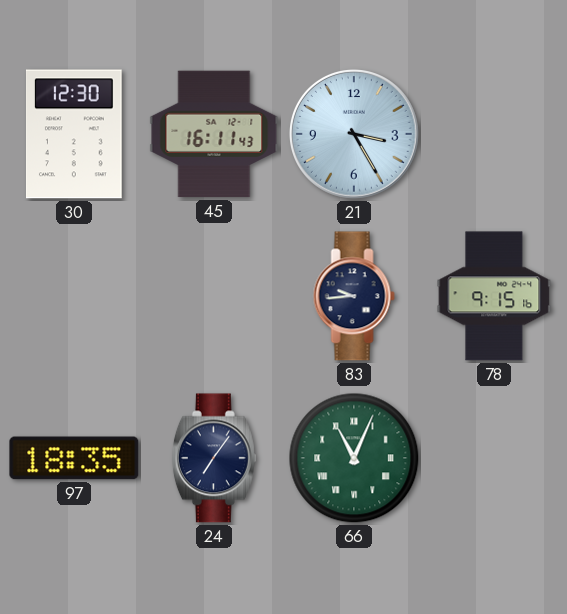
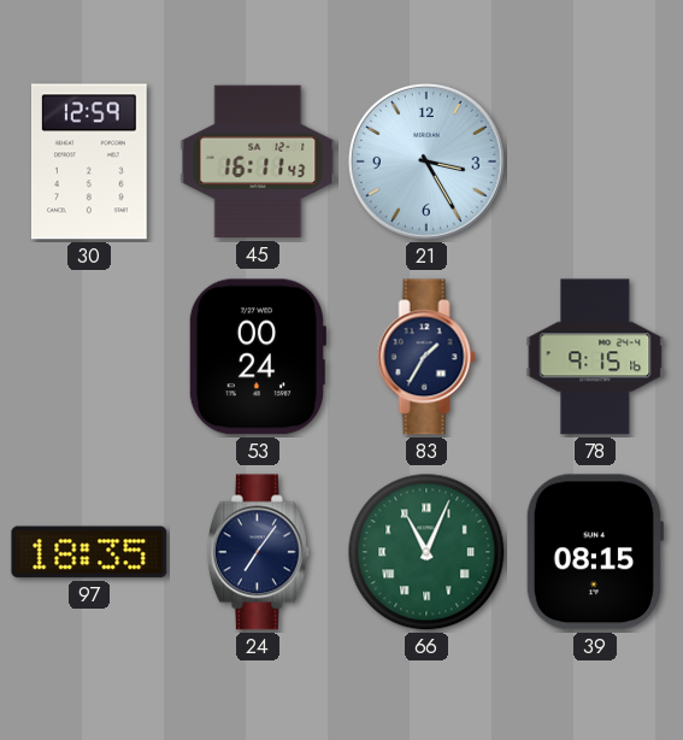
30: 12:30 -> 12:59 (90, 161)
53: none -> 00:24 (257, 357)
83: 9:44 -> 1:35 (426, 357)
39: none -> 08:15 (595, 552)
